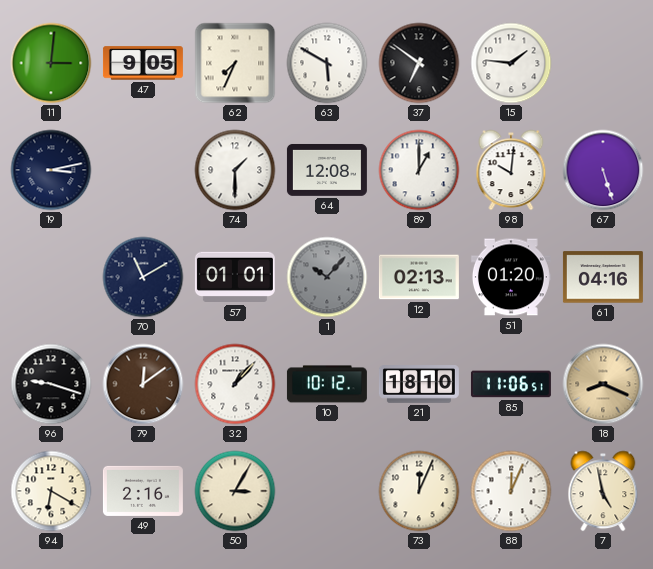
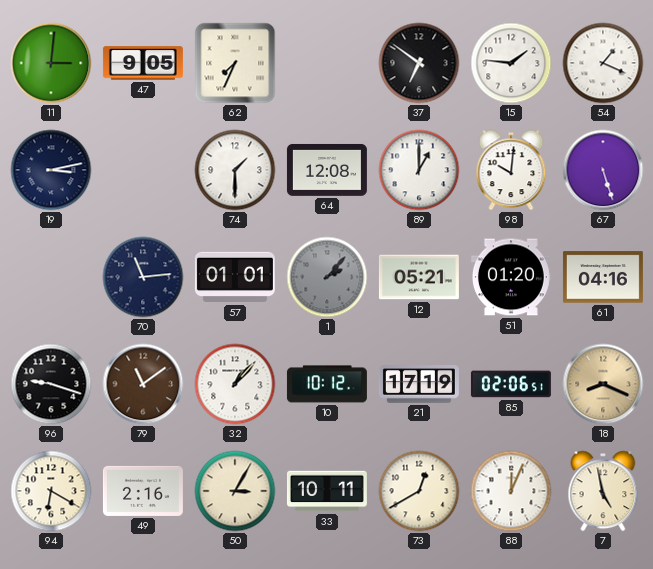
63: 5:50 -> none (327, 63)
54: none -> 1:19 (603, 63)
70: 11:10 -> 11:14 (143, 277)
1: 10:07 -> 2:07 (327, 277)
12: 02:13 -> 05:21 (419, 277)
79: 12:09 -> 11:09 (143, 384)
21: 18:10 -> 17:19 (419, 385)
85: 11:06 -> 02:06 (511, 384)
33: none -> 10:11 (327, 491)
73: 12:04 -> 12:40 (419, 491)
